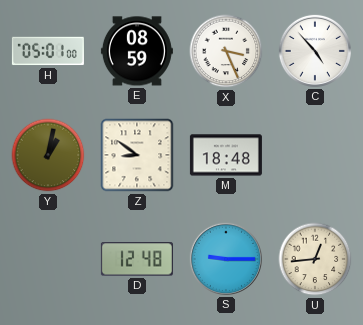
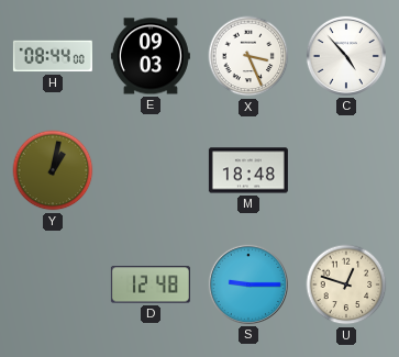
H: 05:01 -> 08:44 (53, 56)
E: 08:59 -> 09:03 (151, 56)
Z: 8:51 -> none (137, 155)
U: 12:44 -> 12:48 (346, 285)
